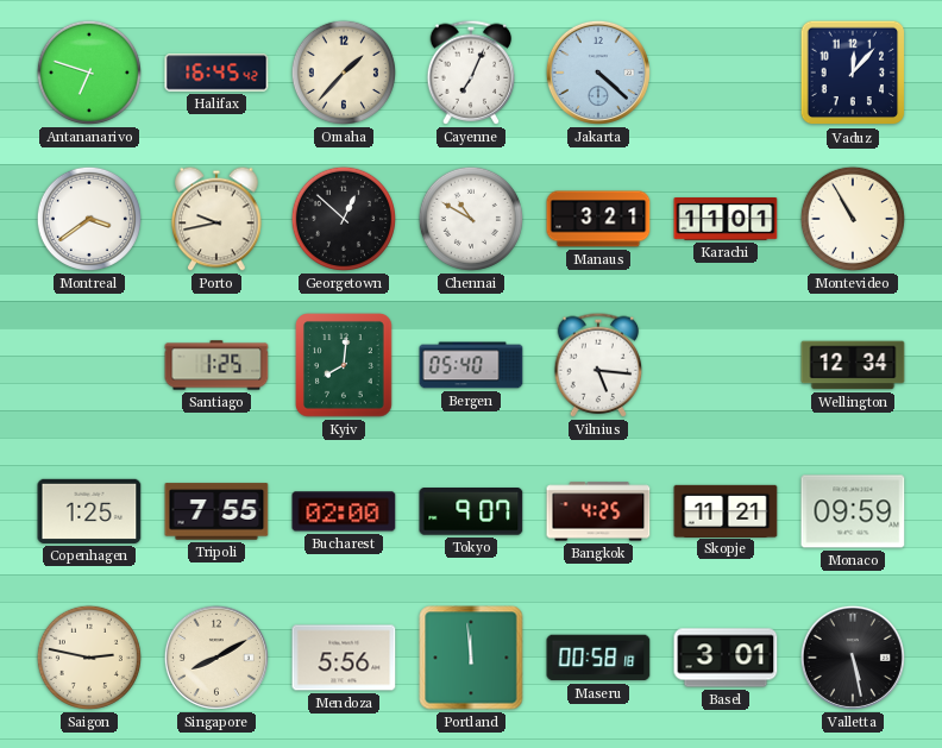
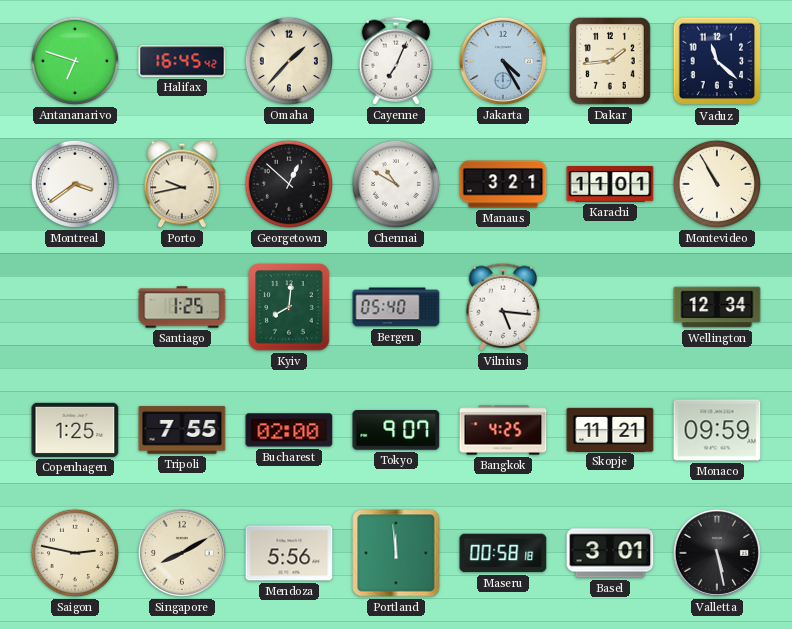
Jakarta: 4:22 -> 4:25 (503, 61)
Dakar: none -> 1:44 (611, 61)
Vaduz: 12:07 -> 11:22 (717, 61)
